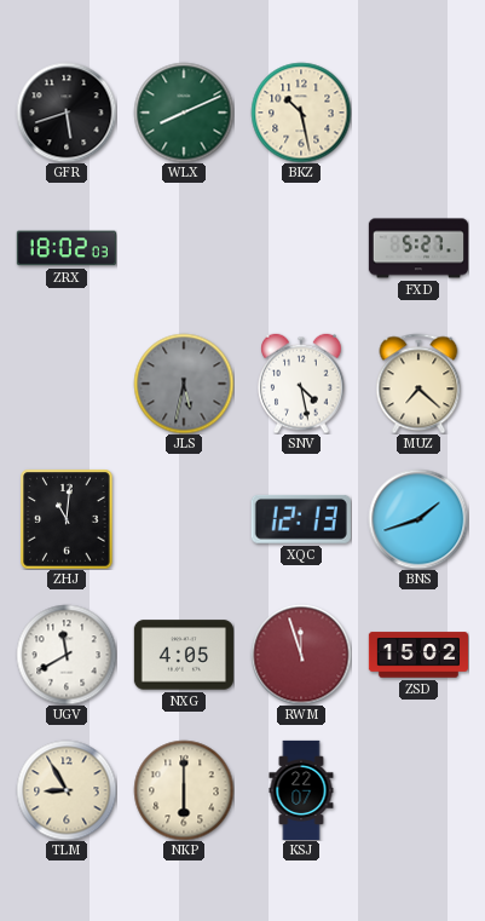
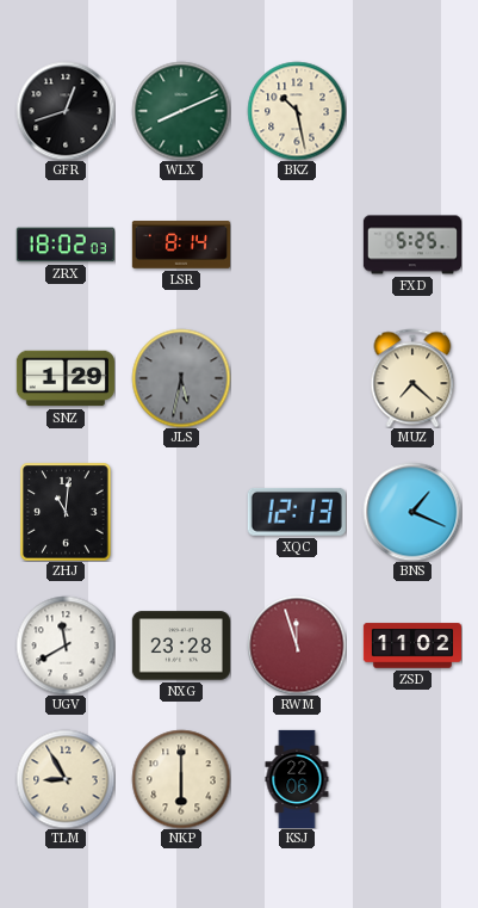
GFR: 5:42 -> 12:42 (66, 111)
LSR: none -> 8:14 (180, 245)
FXD: 5:27 -> 5:25 (411, 245)
SNZ: none -> 1:29 (66, 378)
SNV: 4:28 -> none (301, 384)
BNS: 1:42 -> 1:19 (412, 512)
NXG: 4:05 -> 23:28 (181, 646)
ZSD: 15:02 -> 11:02 (411, 646)
KSJ: 22:07 -> 22:06 (297, 778)
